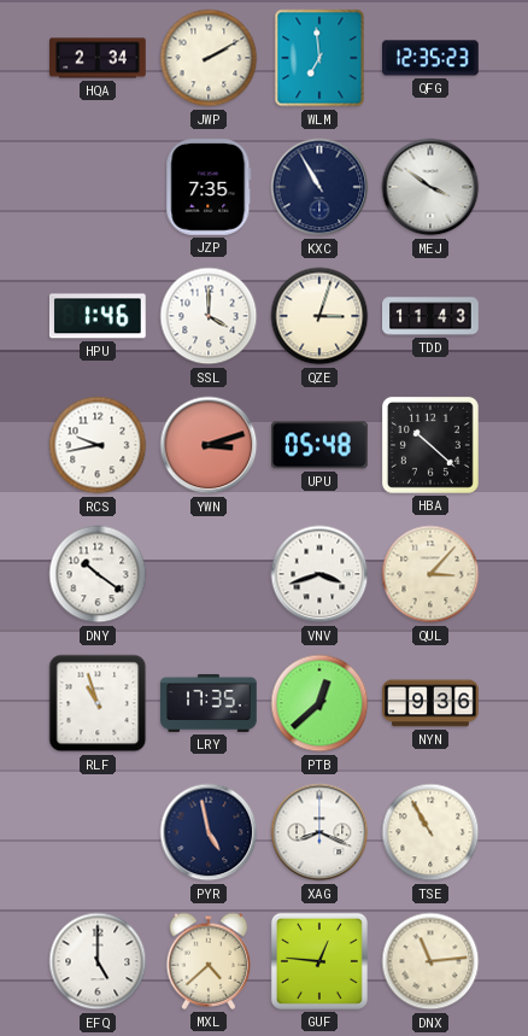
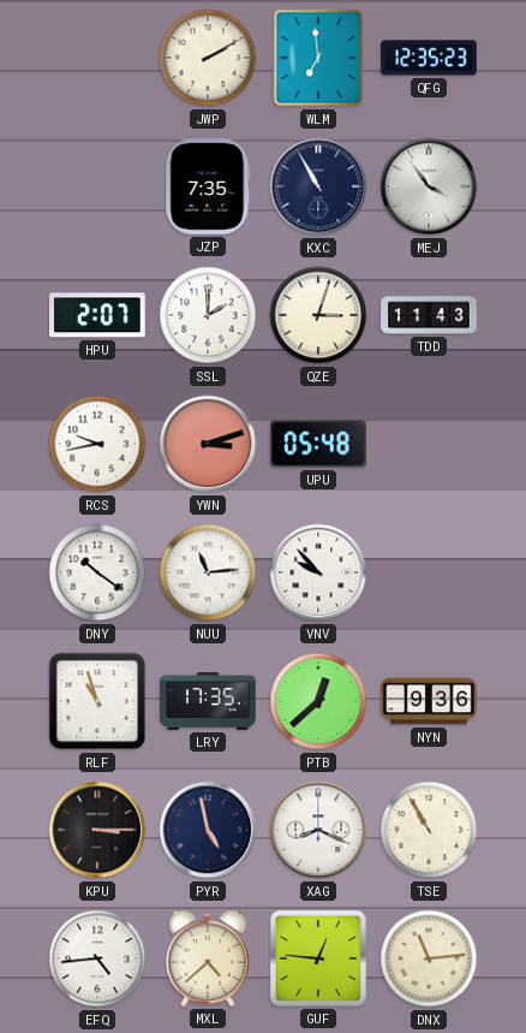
HQA: 2:34 -> none (98, 58)
MEJ: 3:51 -> 3:54 (429, 186)
HPU: 1:46 -> 2:07 (97, 315)
SSL: 4:00 -> 2:00 (208, 315)
HBA: 10:22 -> none (430, 445)
NUU: none -> 11:14 (208, 572)
VNV: 3:42 -> 9:53 (318, 572)
QUL: 3:07 -> none (430, 574)
KPU: none -> 3:15 (97, 830)
EFQ: 5:00 -> 4:44 (97, 958)
